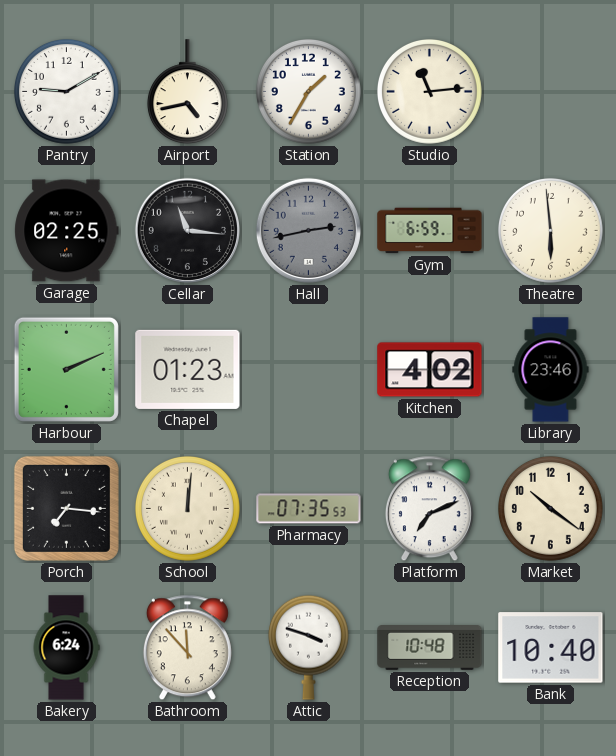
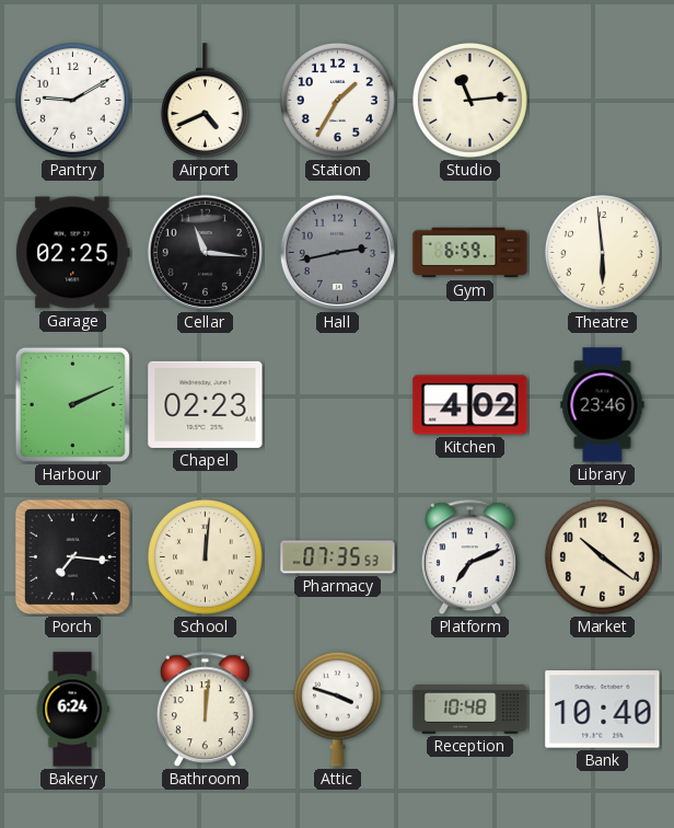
Airport: 4:43 -> 4:41 (205, 101)
Chapel: 01:23 -> 02:23 (206, 404)
Bathroom: 11:53 -> 12:01 (205, 710)
